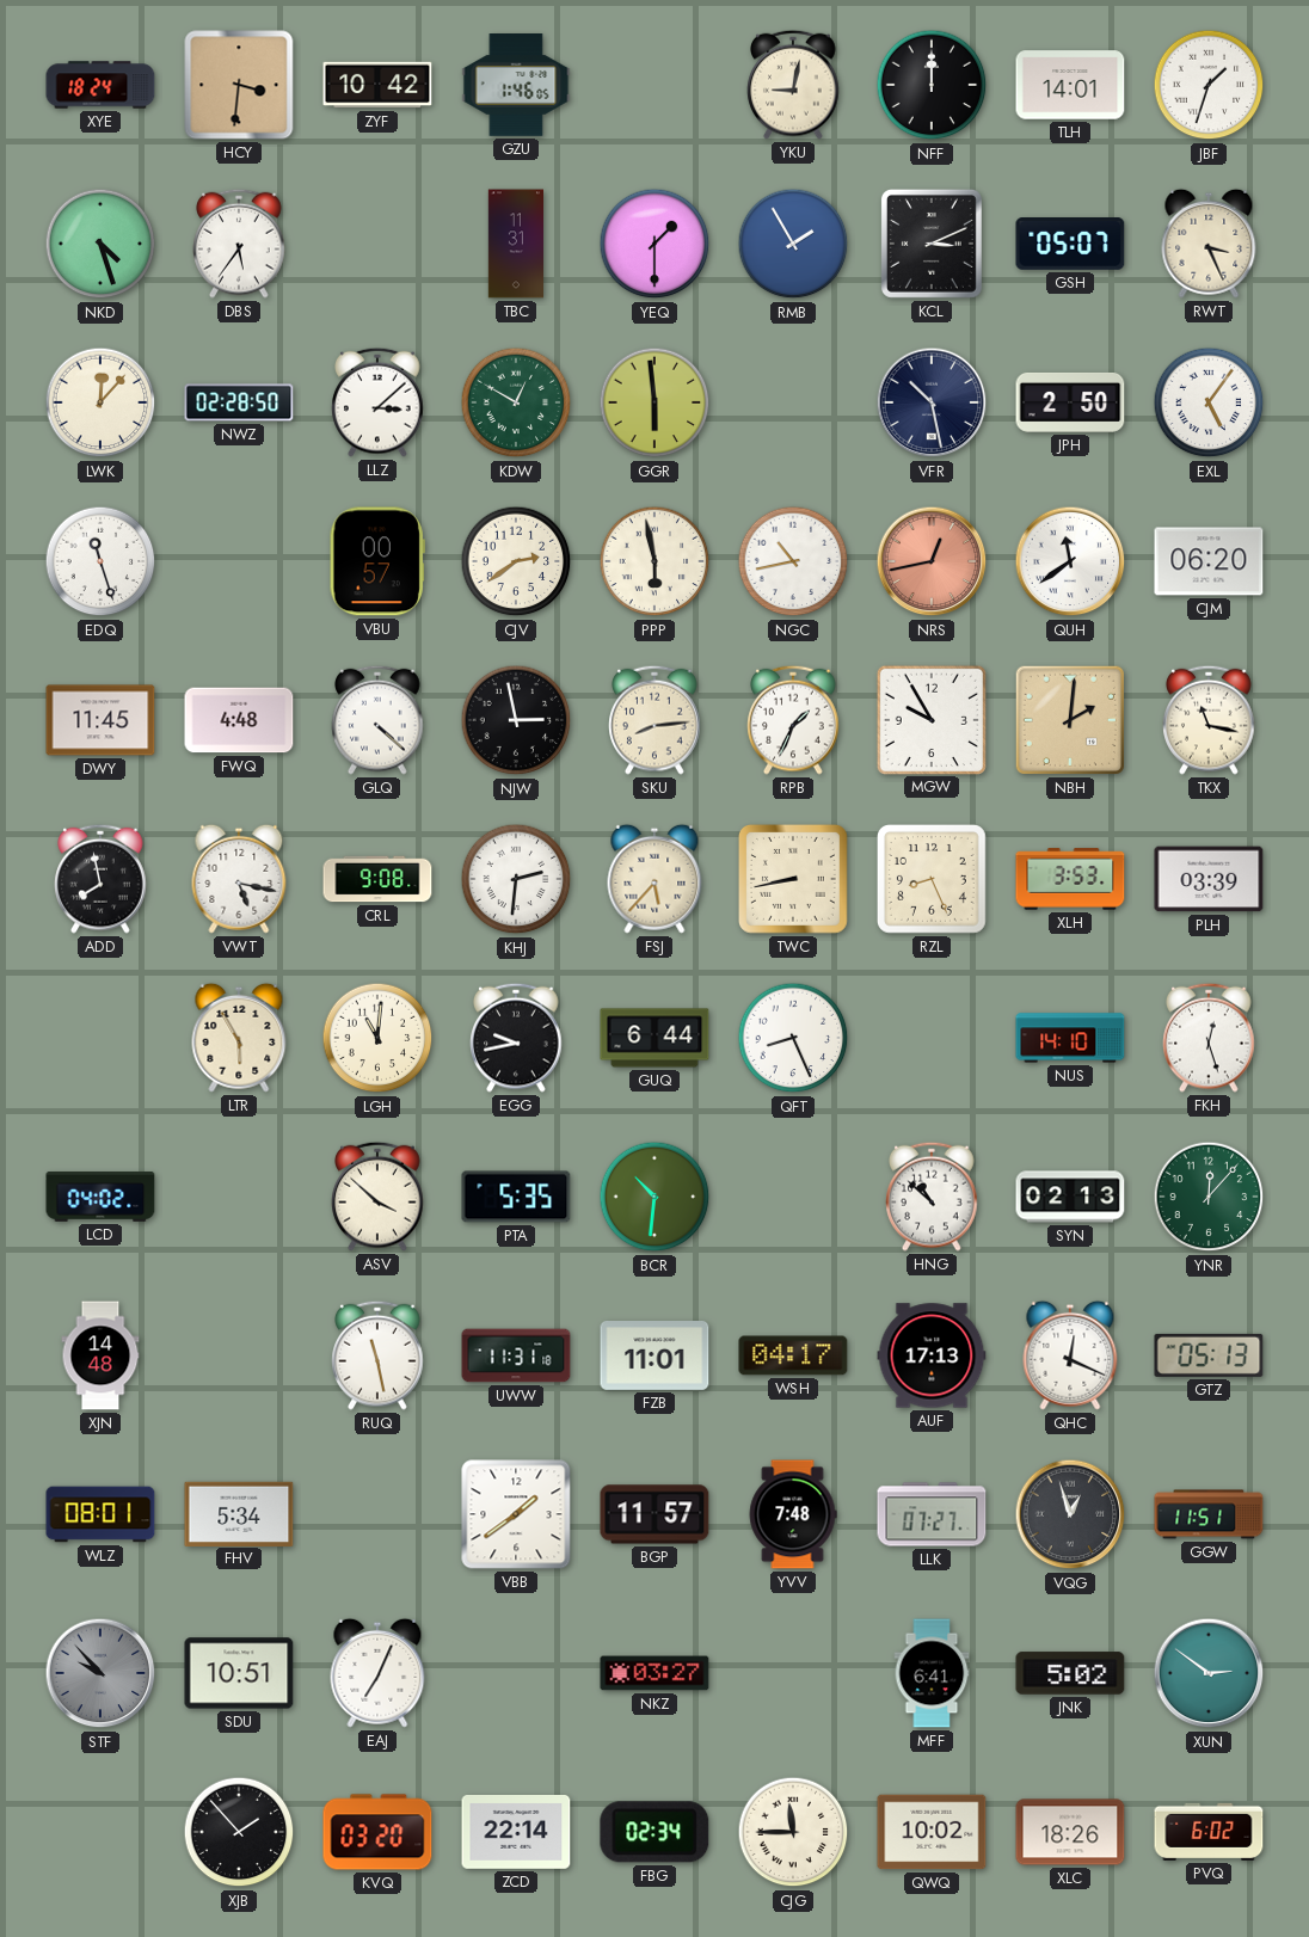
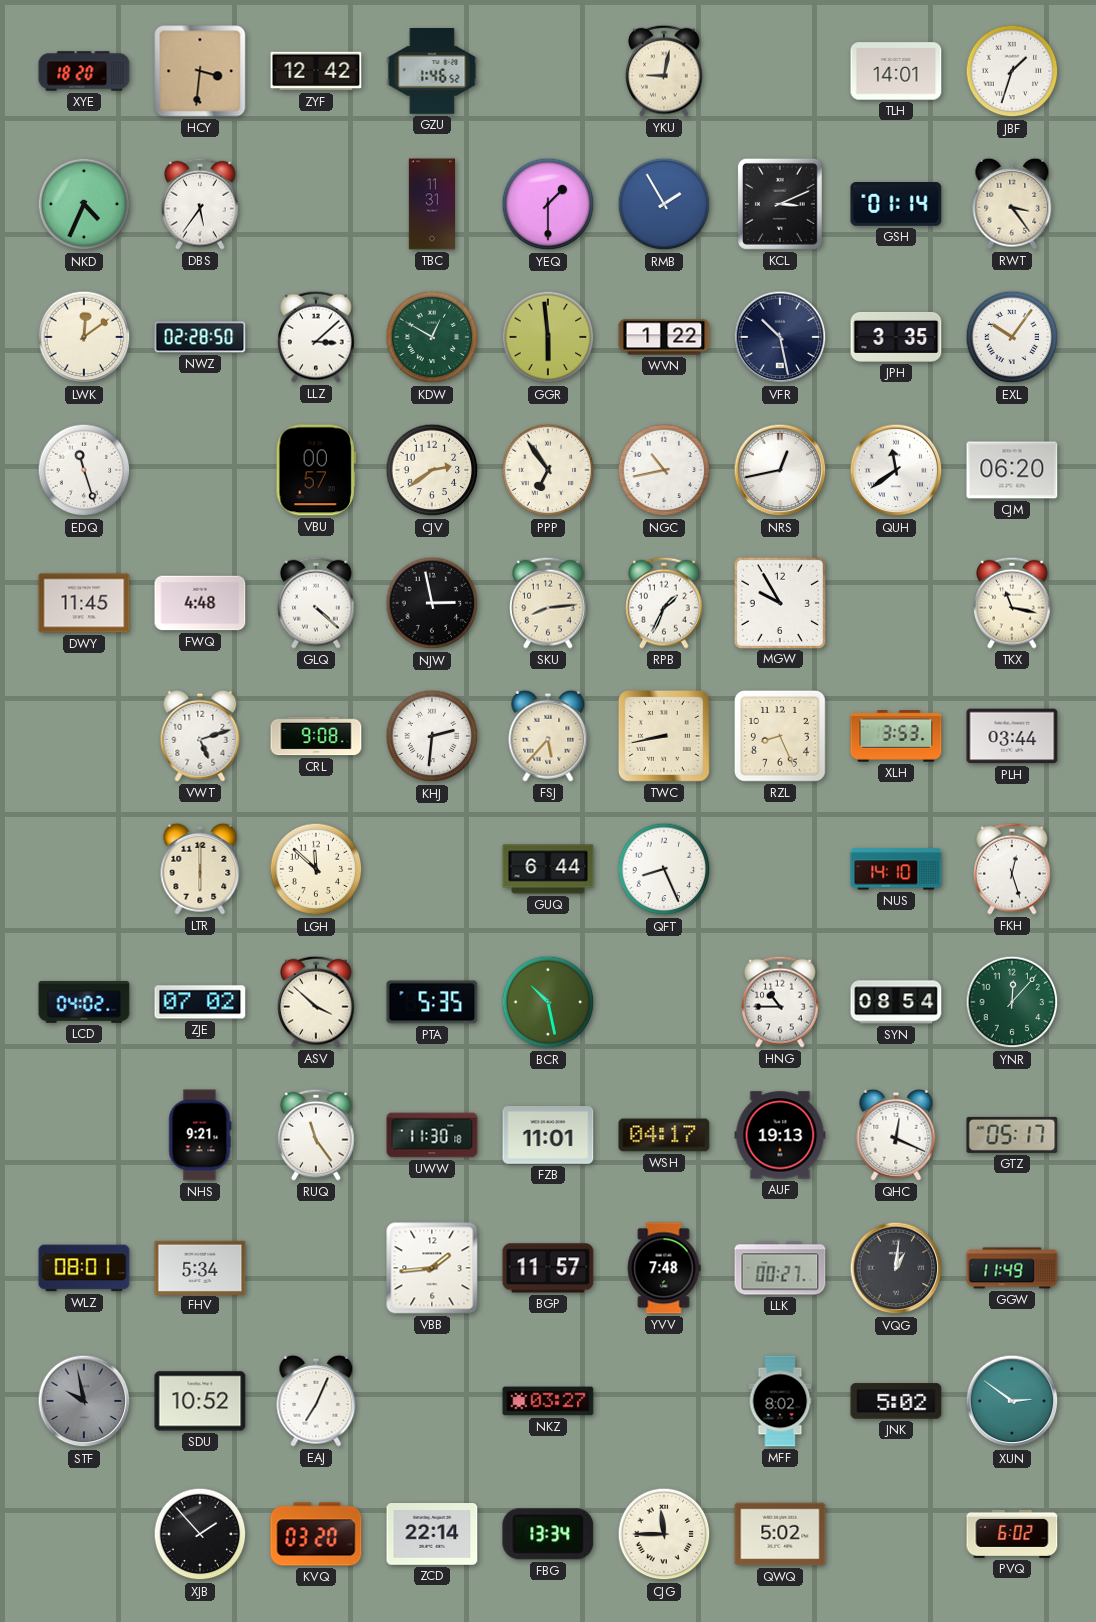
XYE: 18:24 -> 18:20 (84, 71)
ZYF: 10:42 -> 12:42 (316, 71)
GZU: 1:46:05 -> 1:46:52 (432, 71)
NFF: 12:00 -> none (932, 85)
NKD: 4:27 -> 4:34 (84, 204)
GSH: 05:07 -> 01:14 (896, 205)
RWT: 3:26 -> 3:24 (1012, 204)
LWK: 12:07 -> 12:09 (84, 337)
WVN: none -> 1:22 (664, 337)
JPH: 2:50 -> 3:35 (896, 337)
EXL: 5:06 -> 10:06 (1012, 337)
PPP: 5:58 -> 6:54 (548, 470)
NRS dial: salmon -> white (780, 470)
NBH: 2:01 -> none (1070, 720)
ADD: 7:58 -> none (100, 879)
VWT: 5:17 -> 5:12 (200, 736)
PLH: 03:39 -> 03:44 (1012, 736)
LTR: 5:55 -> 6:00 (200, 869)
LGH: 11:01 -> 11:52 (316, 869)
EGG: 9:43 -> none (516, 1038)
ZJE: none -> 07:02 (200, 1002)
BCR: 10:31 -> 10:28 (548, 1002)
HNG: 10:52 -> 10:45 (780, 1002)
SYN: 02:13 -> 08:54 (896, 1002)
XJN: 14:48 -> none (100, 1355)
NHS: none -> 9:21 (200, 1135)
RUQ: 11:28 -> 11:24 (316, 1135)
UWW: 11:31 -> 11:30 (432, 1135)
AUF: 17:13 -> 19:13 (780, 1135)
GTZ: 05:13 -> 05:17 (1012, 1135)
VBB: 1:39 -> 1:44 (432, 1268)
LLK: 07:27 -> 00:27 (780, 1268)
VQG: 12:57 -> 1:01 (896, 1268)
GGW: 11:51 -> 11:49 (1012, 1268)
STF: 9:53 -> 9:58 (84, 1401)
SDU: 10:51 -> 10:52 (200, 1401)
MFF: 6:41 -> 8:02 (780, 1401)
FBG: 02:34 -> 13:34 (548, 1534)
QWQ: 10:02 -> 5:02 (780, 1534)
XLC: 18:26 -> none (1070, 1832)
